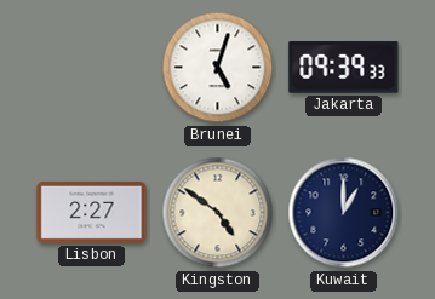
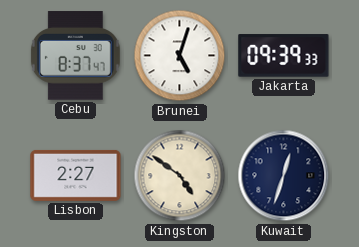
Cebu: none -> 8:37 (75, 56)
Kuwait: 1:00 -> 12:33 (284, 176)
